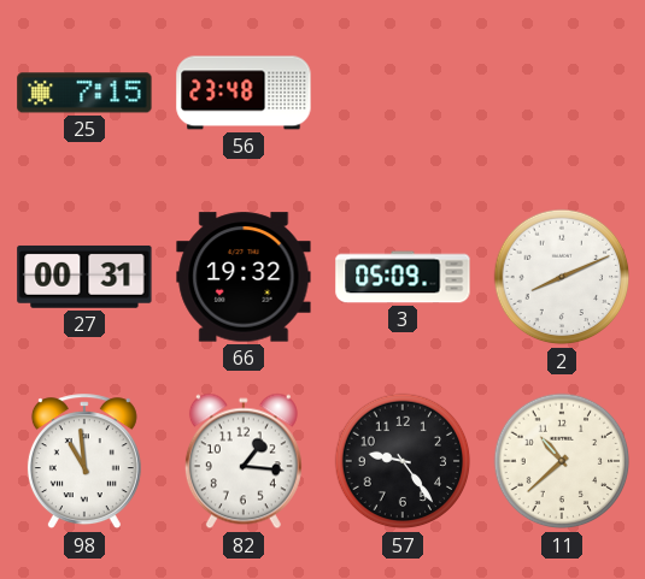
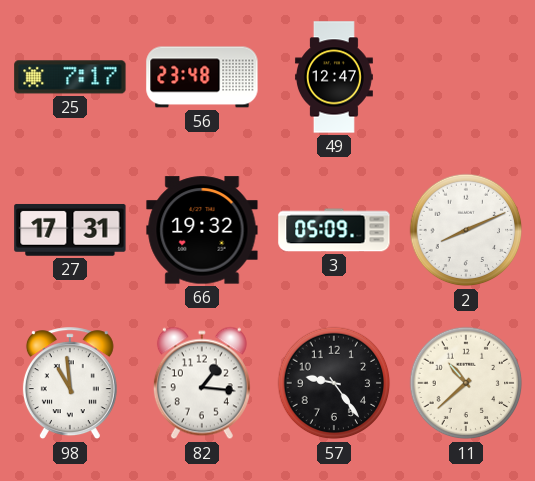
25: 7:15 -> 7:17 (70, 77)
49: none -> 12:47 (334, 77)
27: 00:31 -> 17:31 (70, 230)
